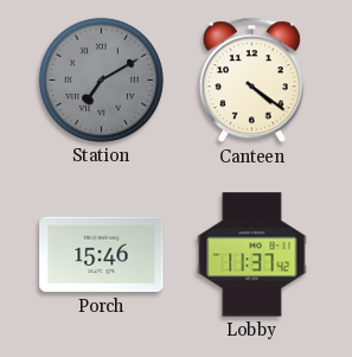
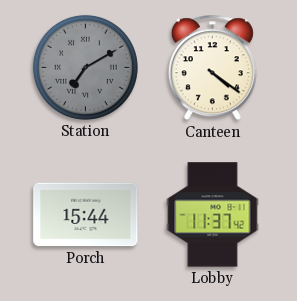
Porch: 15:46 -> 15:44 (86, 215)
